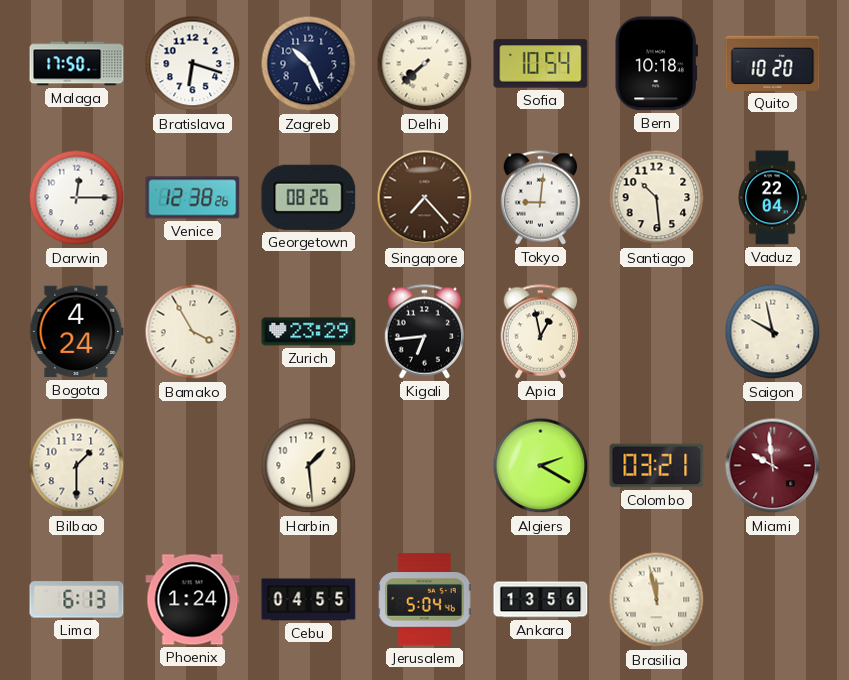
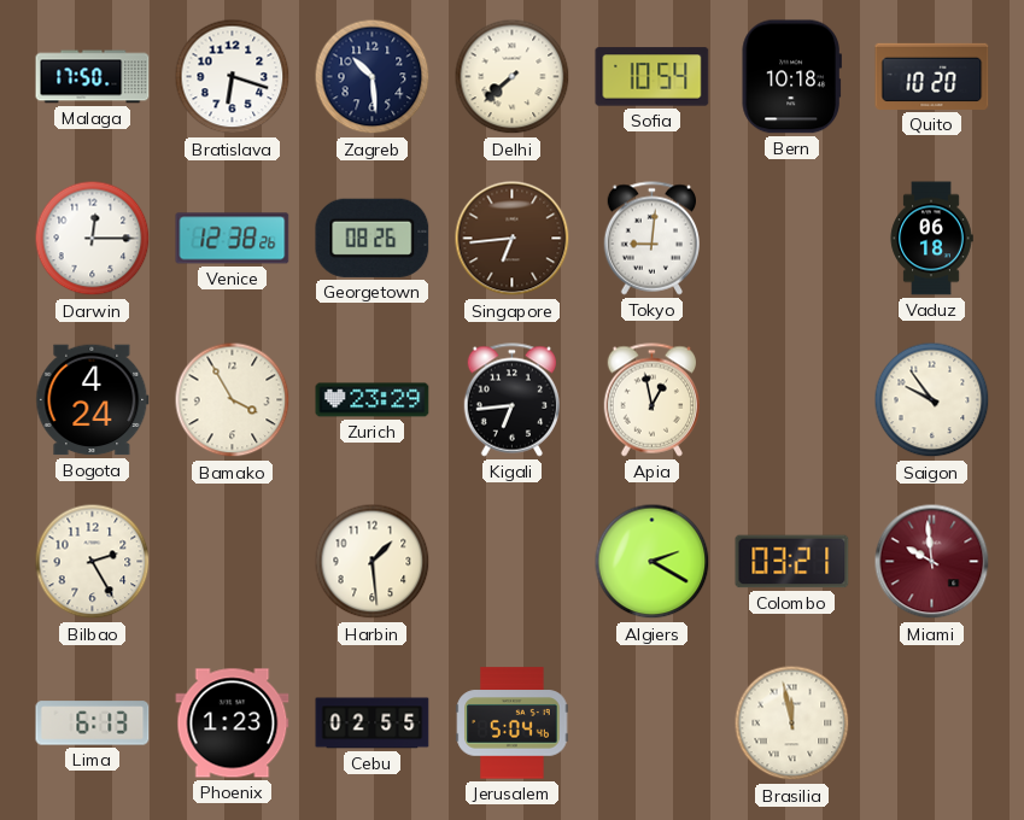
Zagreb: 10:26 -> 10:29 (373, 77)
Singapore: 7:23 -> 6:44 (513, 239)
Santiago: 10:29 -> none (657, 198)
Vaduz: 22:04 -> 06:18 (931, 239)
Saigon: 9:58 -> 9:54 (932, 400)
Bilbao: 1:30 -> 2:25 (93, 562)
Phoenix: 1:24 -> 1:23 (233, 724)
Cebu: 04:55 -> 02:55 (373, 724)
Ankara: 13:56 -> none (541, 600)
